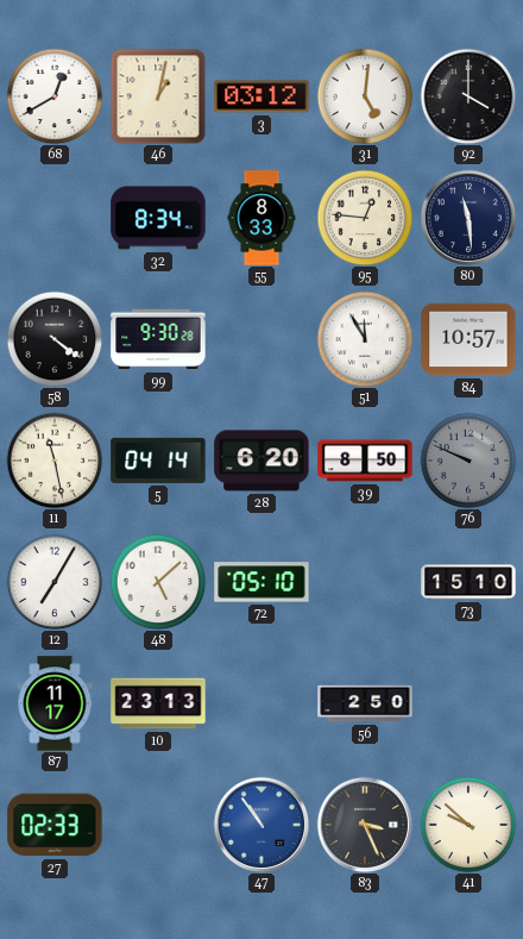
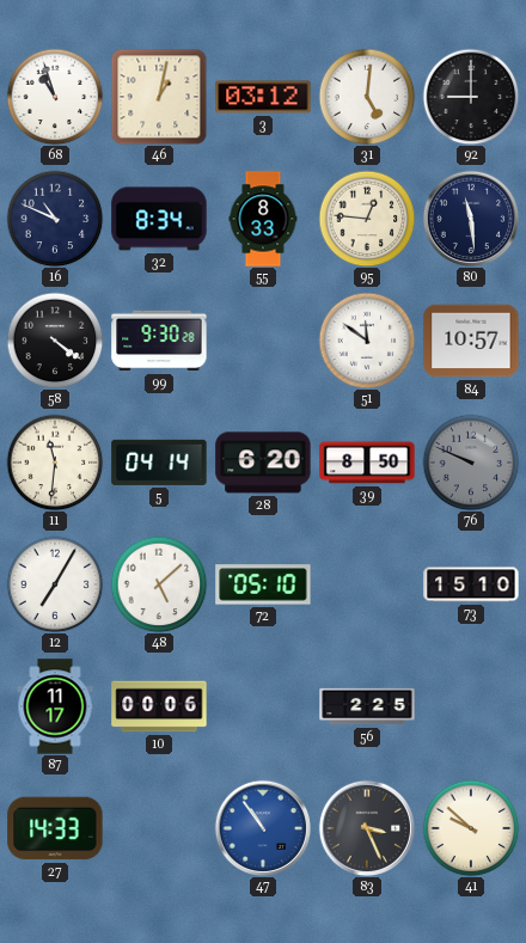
68: 12:40 -> 10:57 (55, 97)
92: 4:00 -> 9:00 (471, 97)
16: none -> 10:49 (55, 219)
51: 11:55 -> 11:51 (367, 341)
11: 11:28 -> 11:31 (55, 463)
10: 23:13 -> 00:06 (159, 706)
56: 2:50 -> 2:25 (367, 706)
27: 02:33 -> 14:33 (55, 828)
